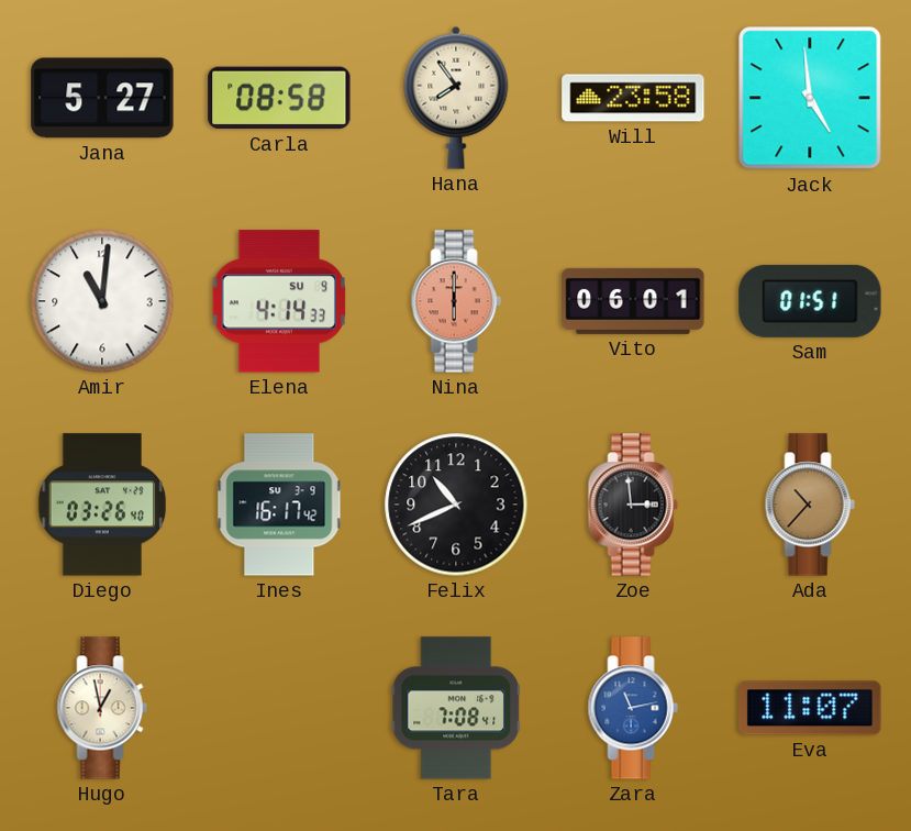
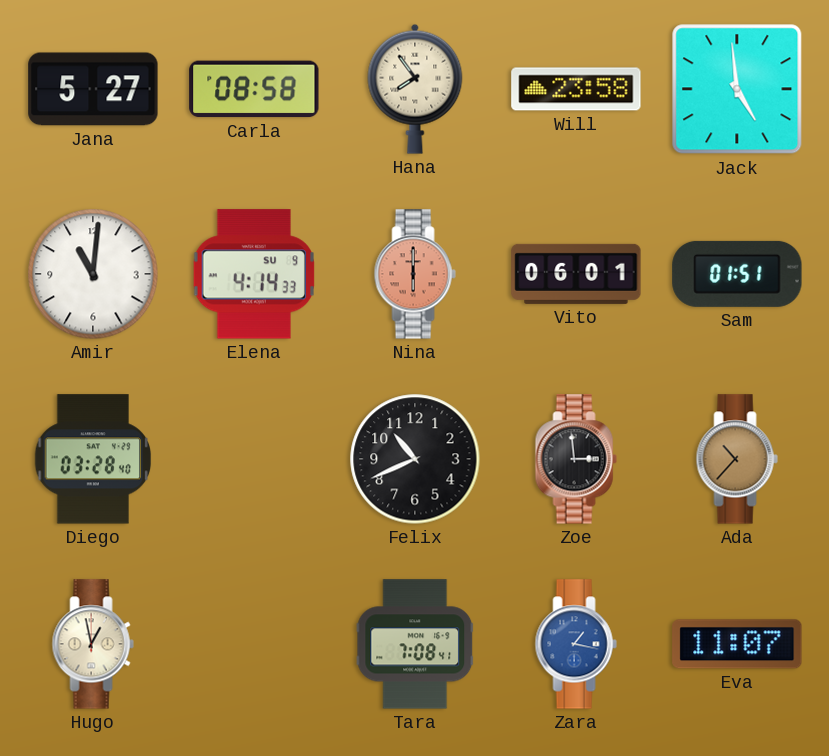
Diego: 03:26 -> 03:28 (93, 459)
Ines: 16:17 -> none (279, 505)
Zara: 11:13 -> 1:17 (576, 644)
